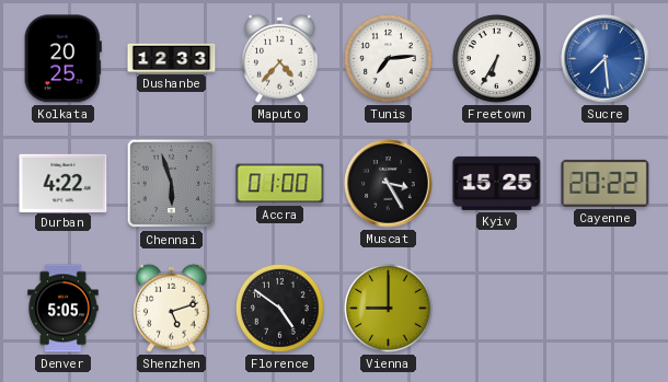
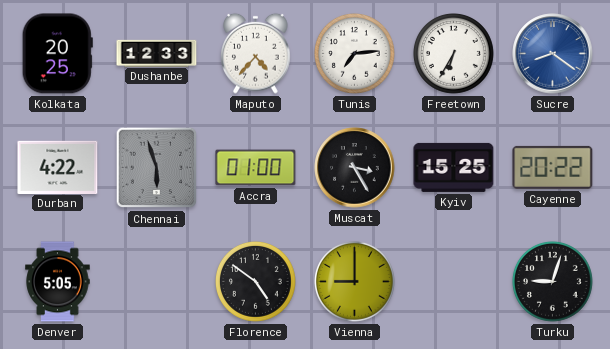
Sucre: 7:29 -> 8:21 (553, 54)
Shenzhen: 5:12 -> none (172, 308)
Turku: none -> 9:03 (553, 282)
